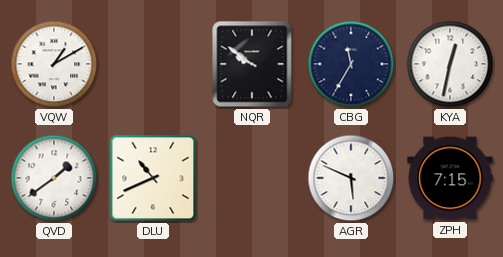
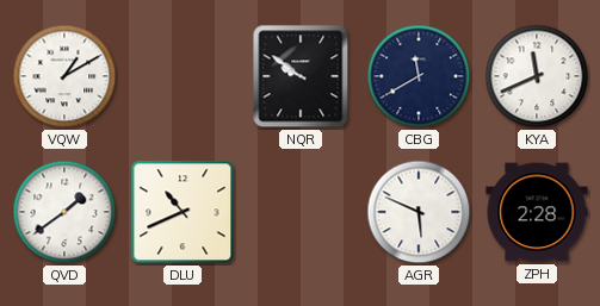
CBG: 11:35 -> 11:40 (419, 76)
KYA: 12:32 -> 11:41 (537, 76)
ZPH: 7:15 -> 2:28 (537, 212)
